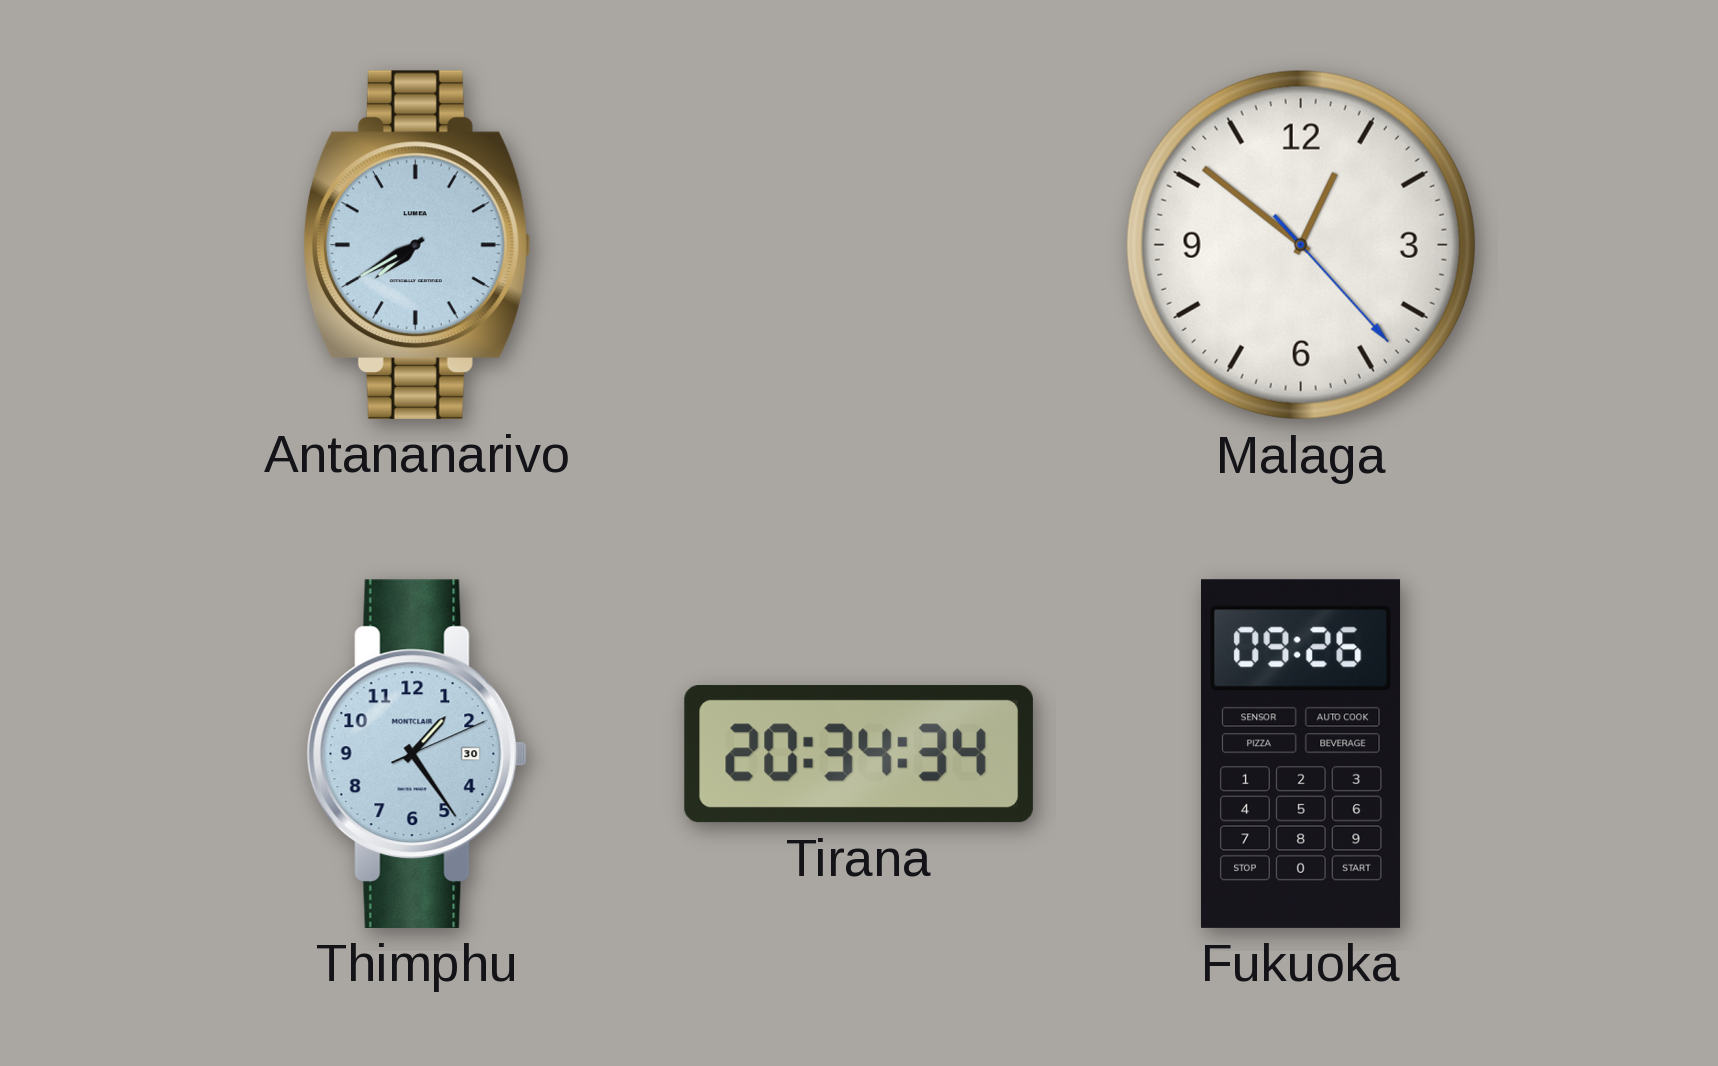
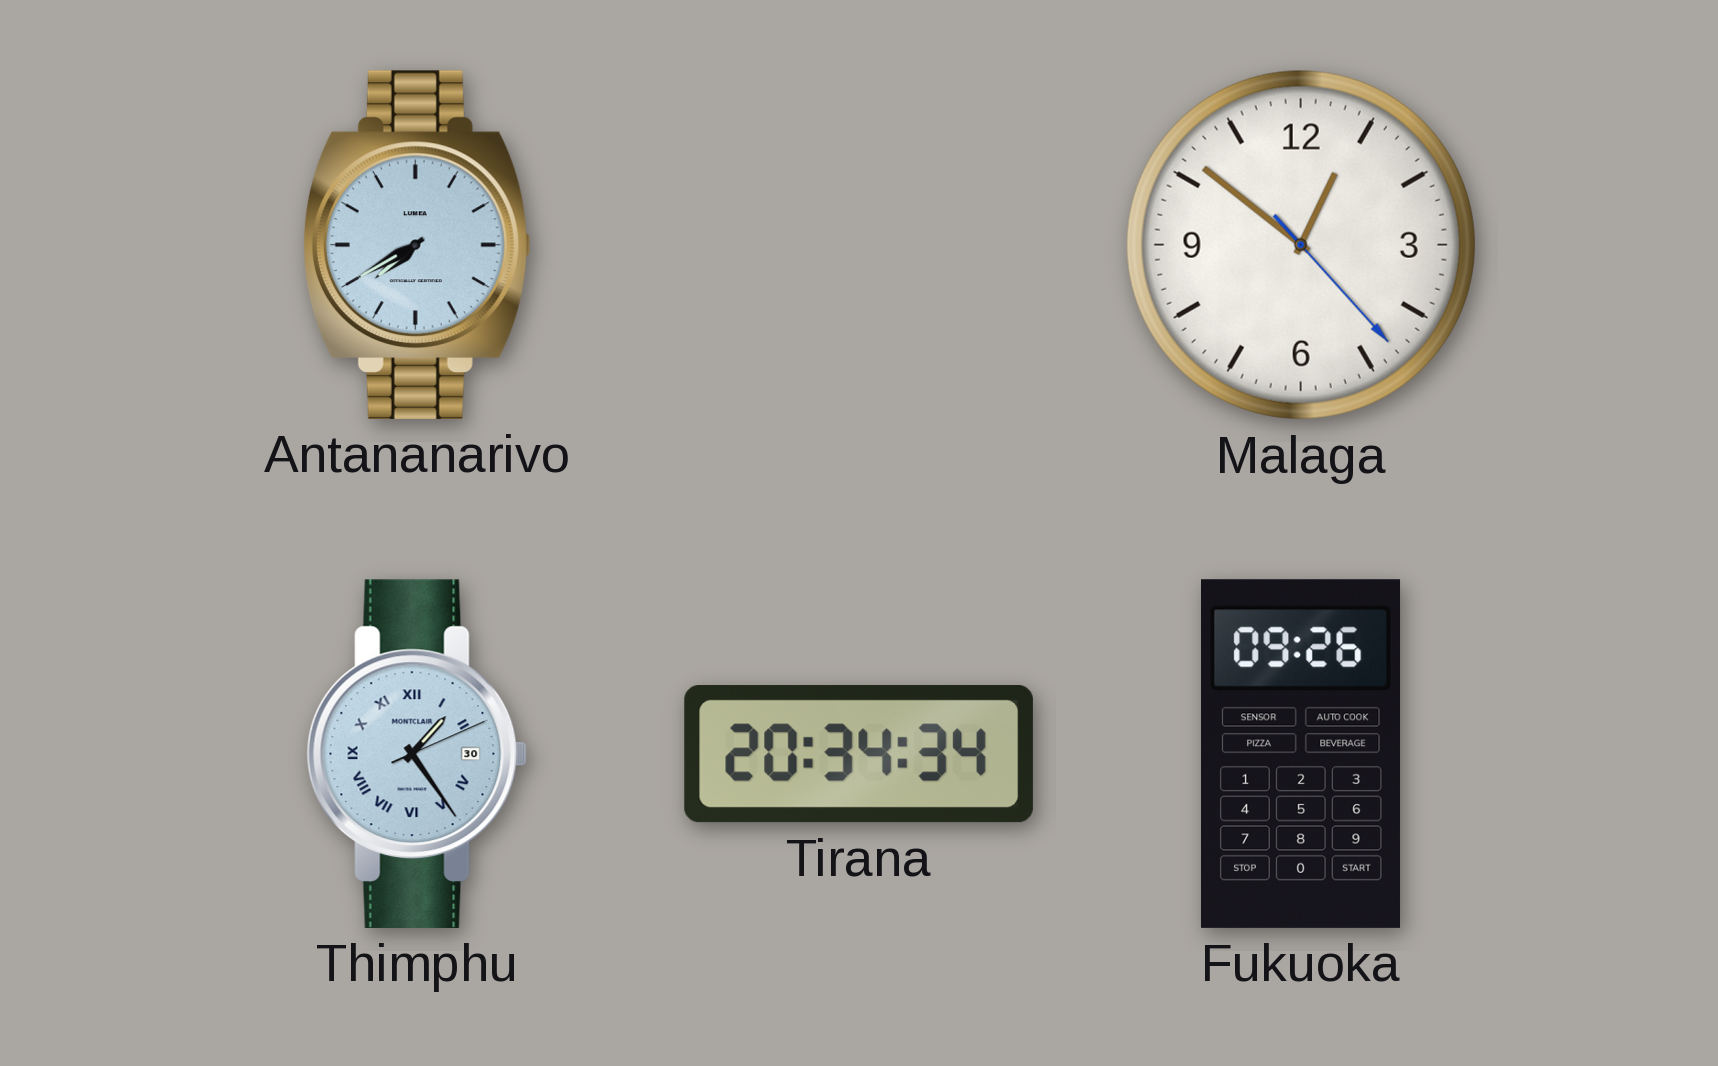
Thimphu numerals: Arabic -> Roman (417, 754)
